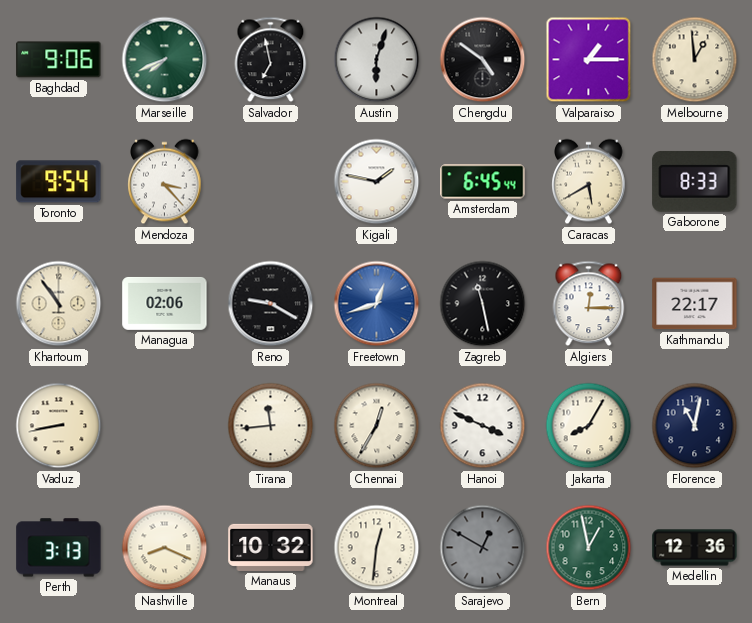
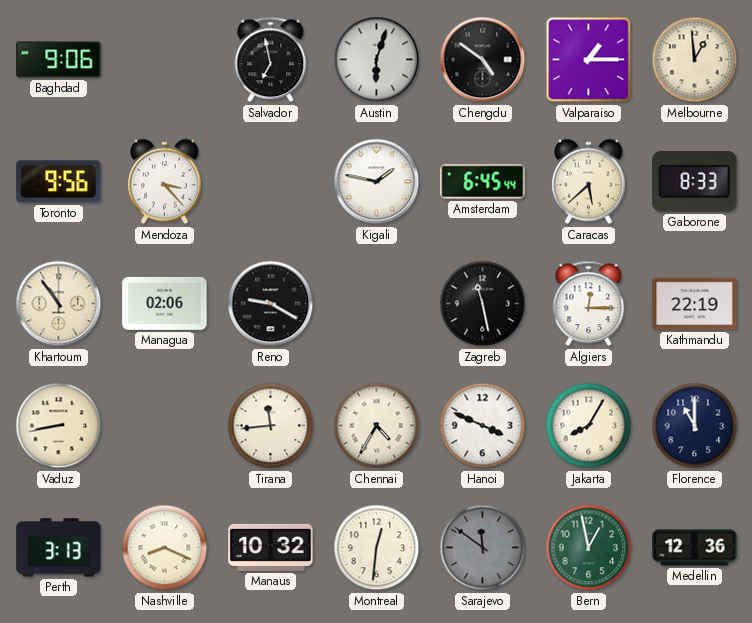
Marseille: 7:41 -> none (165, 60)
Toronto: 9:54 -> 9:56 (59, 182)
Caracas: 5:40 -> 5:38 (589, 182)
Freetown: 12:42 -> none (377, 304)
Kathmandu: 22:17 -> 22:19 (695, 304)
Chennai: 12:35 -> 4:35 (377, 426)
Florence: 11:02 -> 11:00 (695, 426)
Sarajevo: 12:50 -> 11:51 (483, 548)
